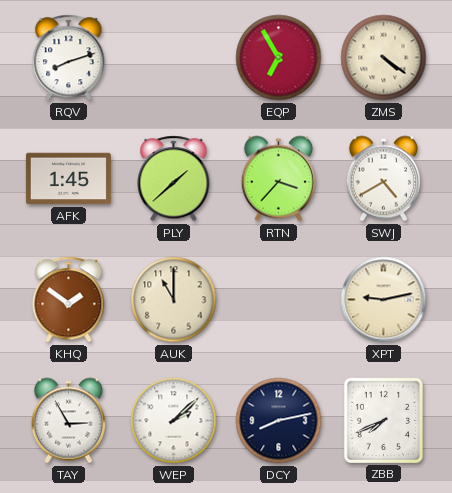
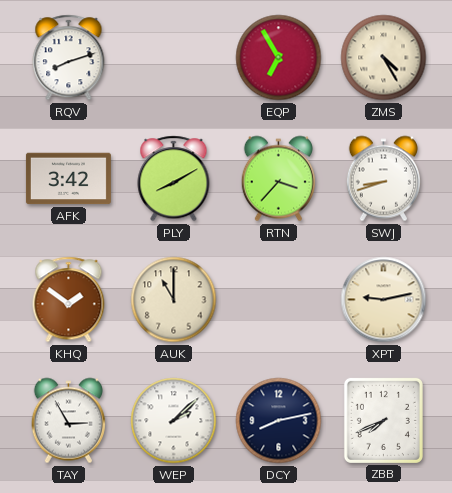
ZMS: 4:21 -> 4:25 (384, 58)
AFK: 1:45 -> 3:42 (68, 179)
PLY: 1:38 -> 8:10 (174, 179)
SWJ: 4:40 -> 8:42 (383, 179)
